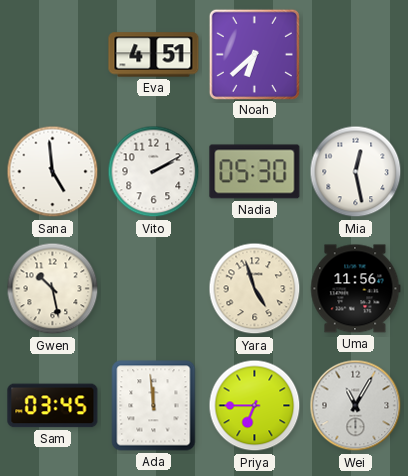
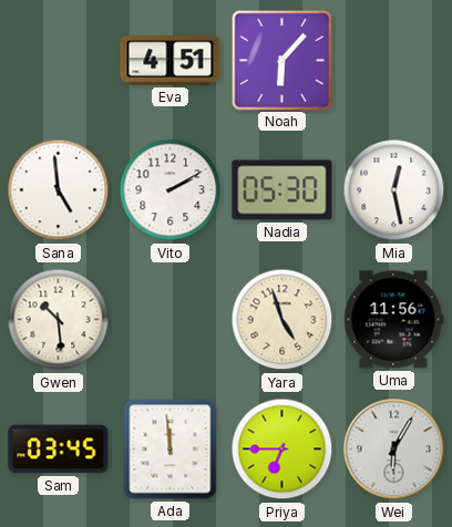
Noah: 6:38 -> 6:07 (281, 60)
Gwen: 10:28 -> 10:29 (59, 320)
Wei: 11:05 -> 6:05 (394, 449)
